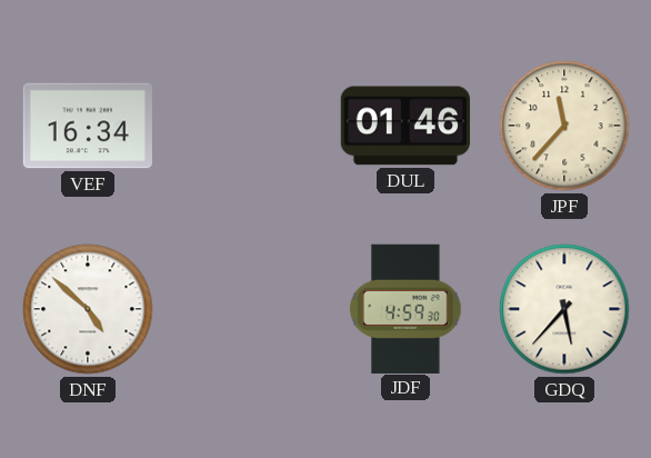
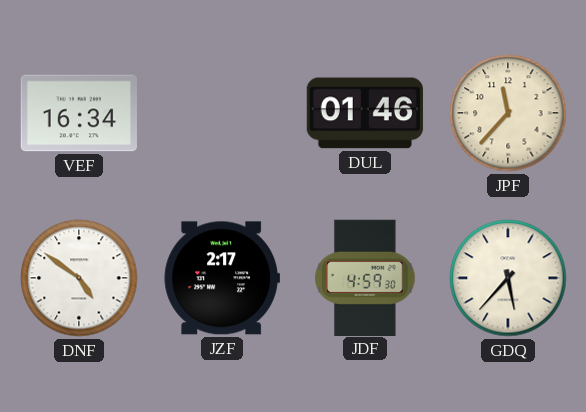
DNF: 4:52 -> 4:51 (79, 278)
JZF: none -> 2:17 (222, 278)
